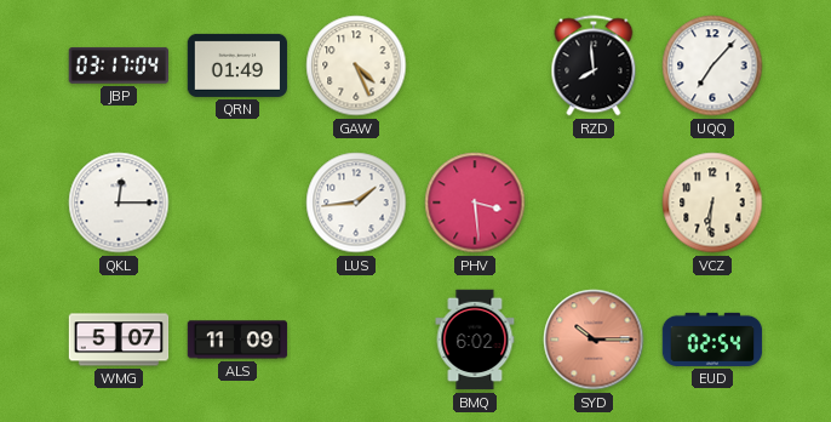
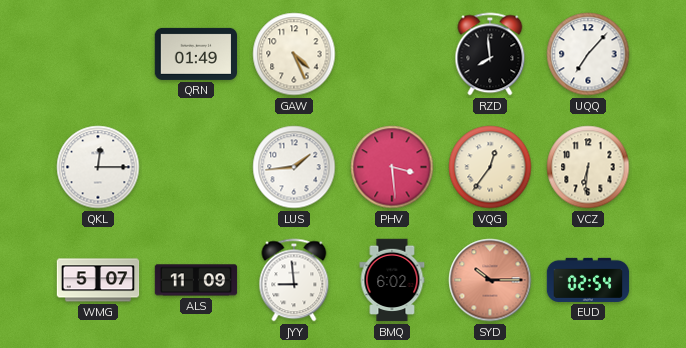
JBP: 03:17 -> none (119, 65)
VQG: none -> 12:36 (490, 167)
JYY: none -> 8:59 (294, 280)
